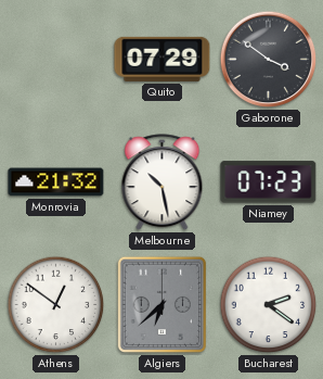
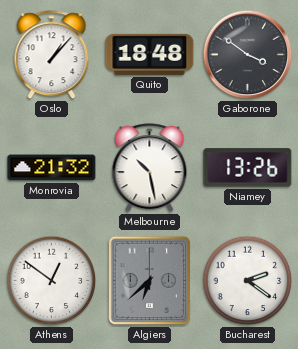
Oslo: none -> 1:07 (52, 55)
Quito: 07:29 -> 18:48 (150, 54)
Niamey: 07:23 -> 13:26 (248, 168)
